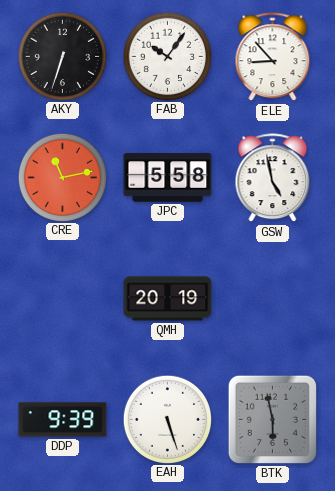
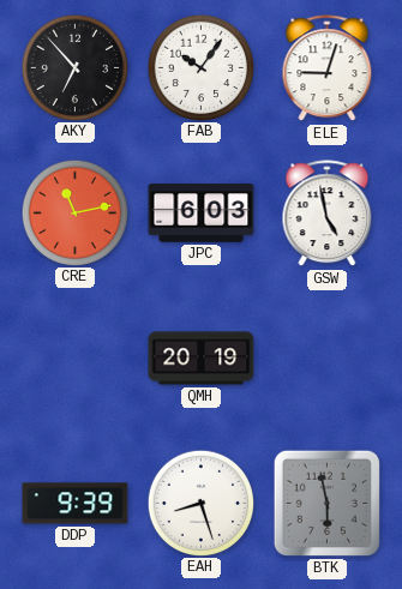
AKY: 6:33 -> 6:53 (74, 67)
ELE: 8:53 -> 9:03 (328, 68)
JPC: 5:58 -> 6:03 (202, 214)
EAH: 5:27 -> 8:27 (200, 503)
